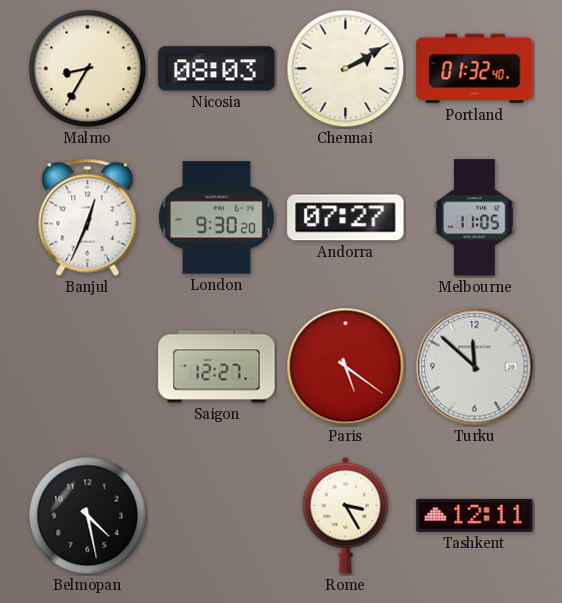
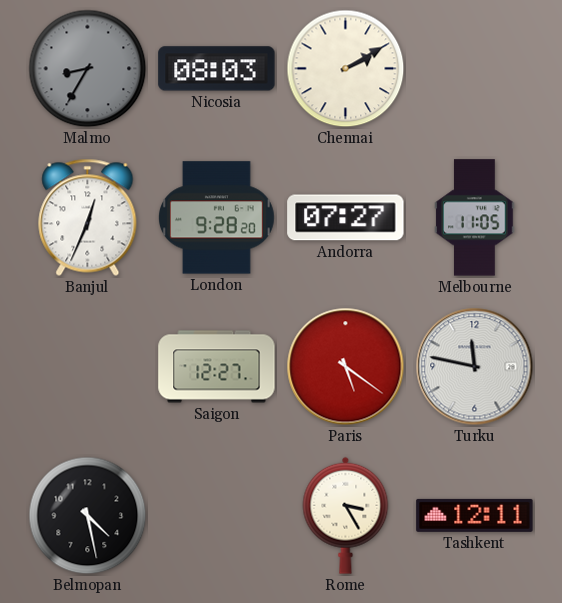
Malmo dial: cream -> grey (88, 69)
Portland: 01:32 -> none (475, 69)
London: 9:30 -> 9:28 (217, 218)
Turku: 11:52 -> 11:47 (475, 367)
